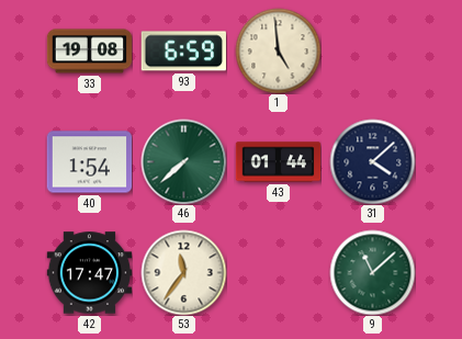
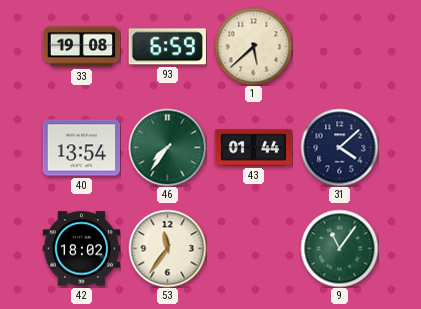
1: 4:59 -> 5:38 (253, 46)
40: 1:54 -> 13:54 (81, 148)
46: 7:38 -> 7:36 (167, 147)
42: 17:47 -> 18:02 (81, 249)
9: 11:08 -> 11:06 (339, 248)
